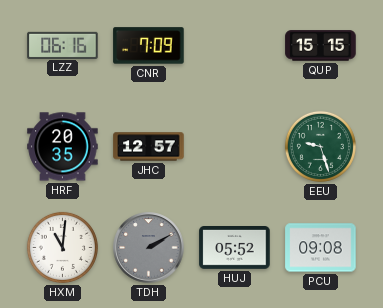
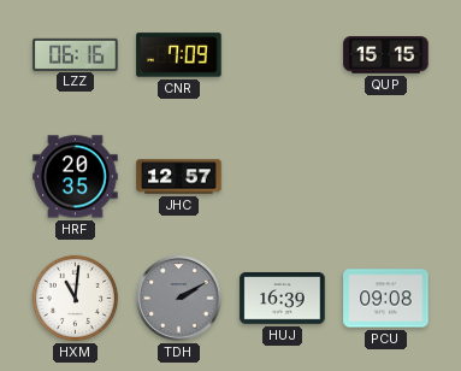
EEU: 9:27 -> none (320, 146)
HUJ: 05:52 -> 16:39 (283, 299)
